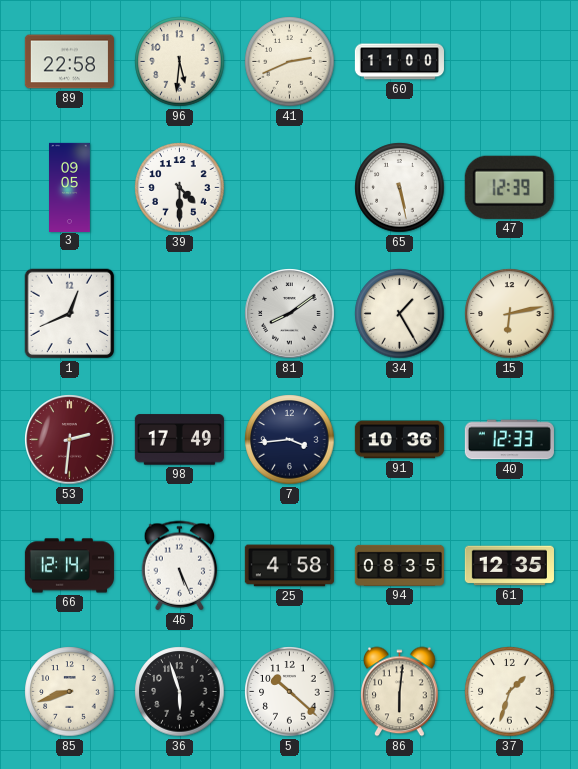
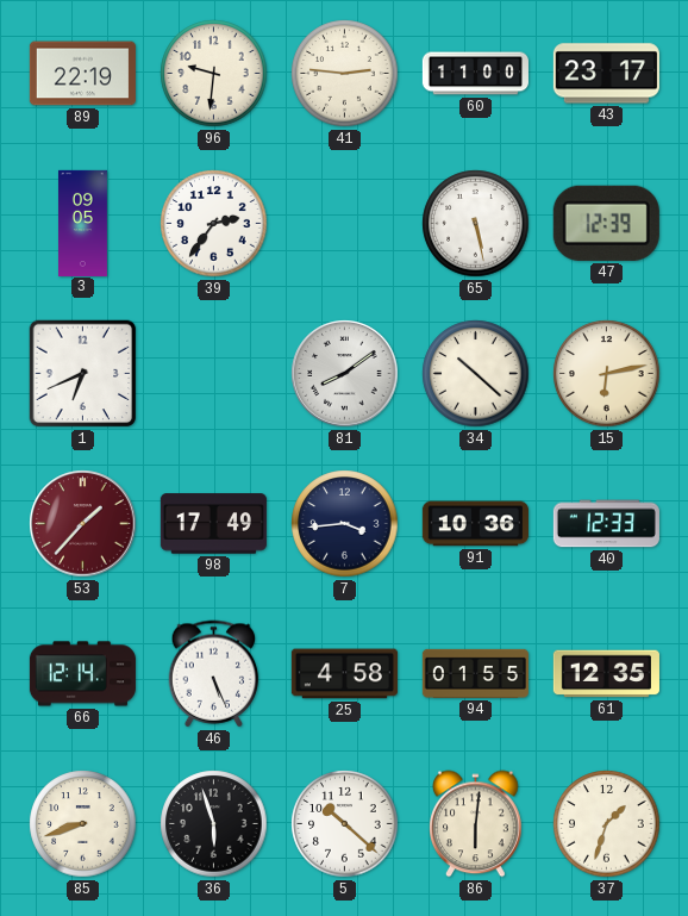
89: 22:58 -> 22:19 (82, 74)
96: 5:31 -> 9:31 (214, 74)
41: 2:41 -> 2:46 (345, 74)
43: none -> 23:17 (606, 74)
39: 4:30 -> 2:36 (214, 224)
1: 12:41 -> 6:41 (83, 374)
34: 1:25 -> 10:22 (476, 374)
53: 2:31 -> 1:37 (83, 524)
94: 08:35 -> 01:55 (475, 673)
